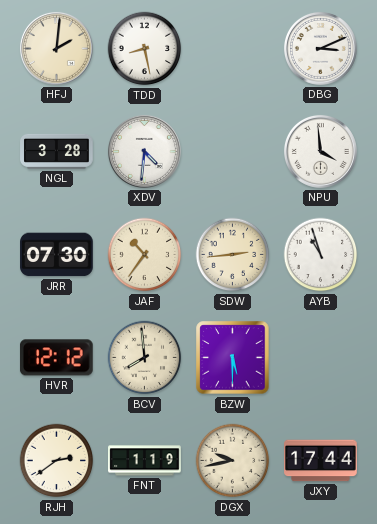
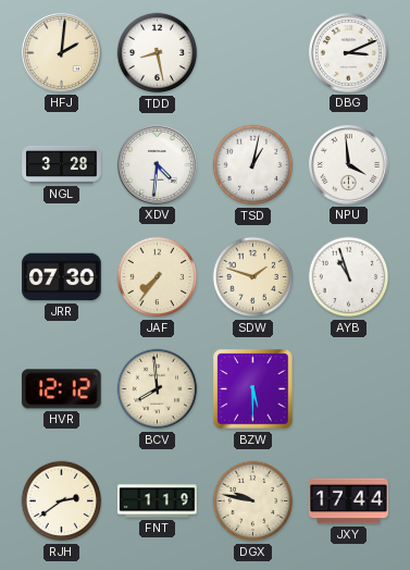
TSD: none -> 1:02 (253, 165)
JAF: 10:36 -> 7:36 (158, 277)
SDW: 2:44 -> 1:48 (253, 277)
DGX: 9:43 -> 9:47 (253, 501)
